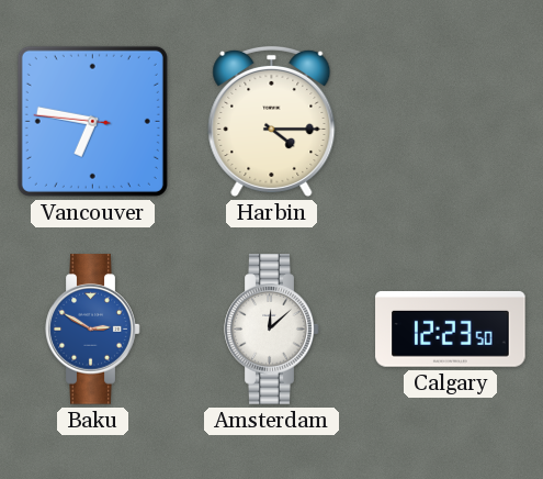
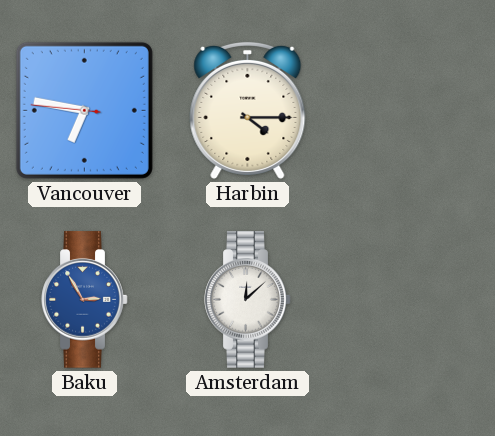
Baku: 2:50 -> 2:55 (85, 300)
Calgary: 12:23 -> none (451, 330)
